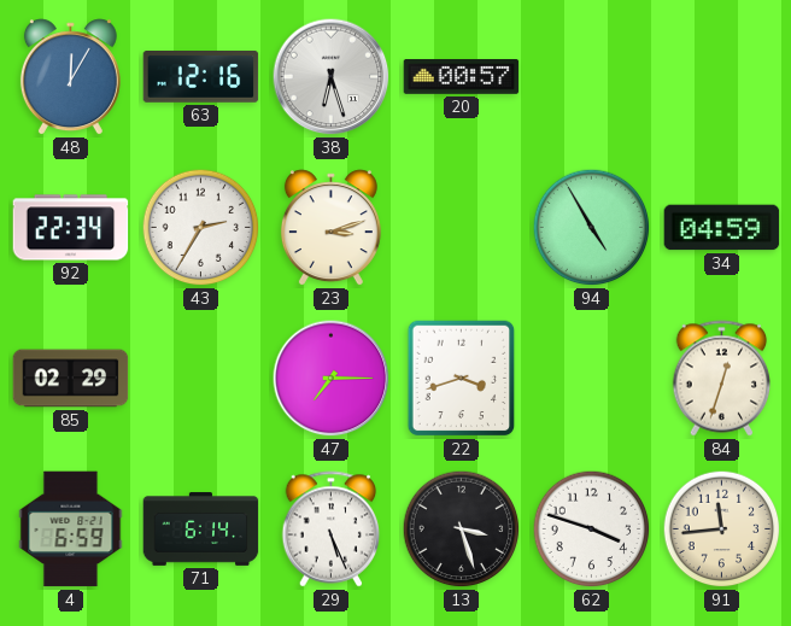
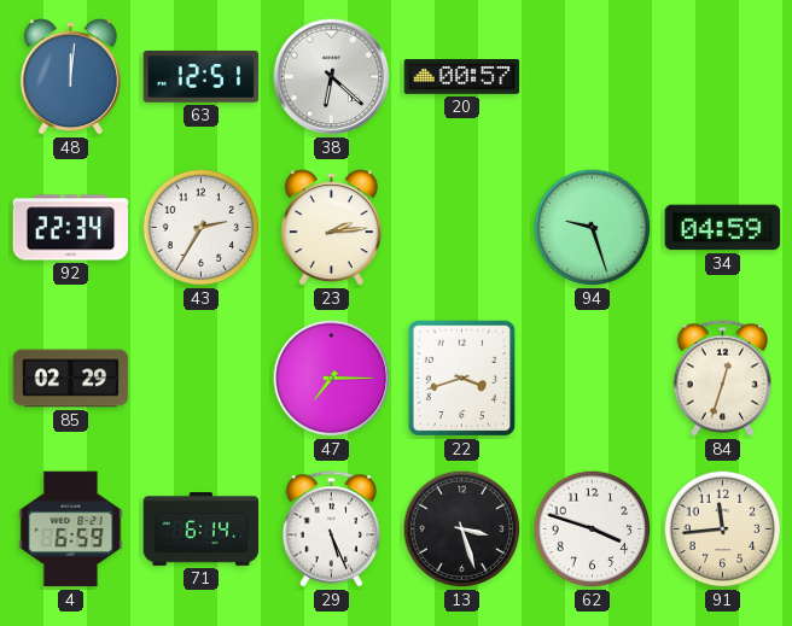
48: 12:05 -> 12:01 (70, 77)
63: 12:16 -> 12:51 (202, 77)
38: 6:27 -> 6:22 (332, 77)
23: 3:12 -> 2:14 (331, 228)
94: 4:55 -> 9:27 (593, 228)
